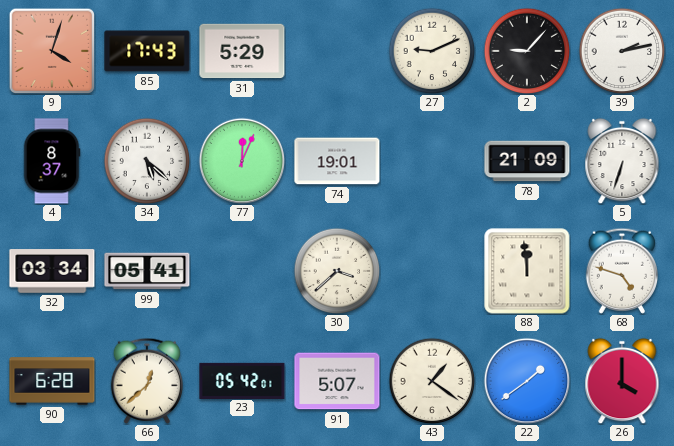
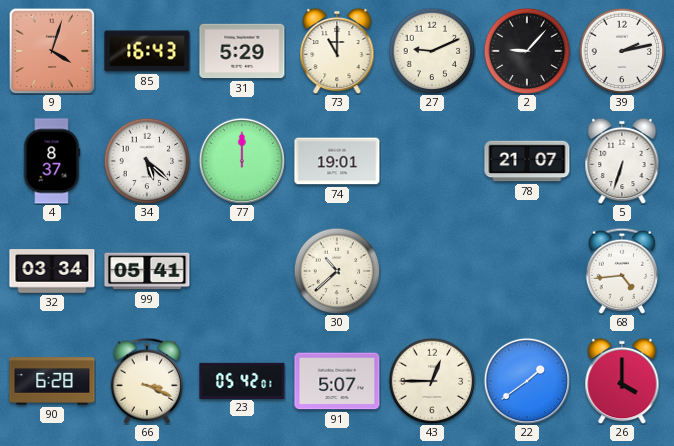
85: 17:43 -> 16:43 (147, 51)
73: none -> 11:00 (337, 51)
77: 12:04 -> 12:00 (242, 161)
78: 21:09 -> 21:07 (527, 161)
30: 3:38 -> 10:38 (337, 271)
88: 11:59 -> none (527, 271)
68: 4:48 -> 4:44 (621, 271)
66: 12:38 -> 3:19 (146, 381)
43: 1:21 -> 12:45 (432, 381)
